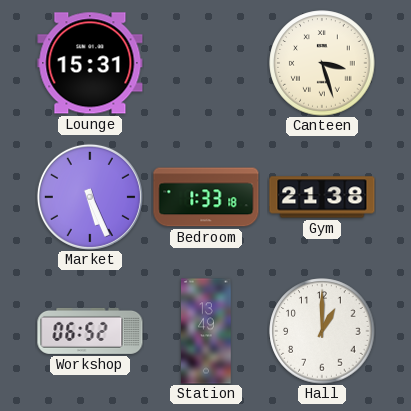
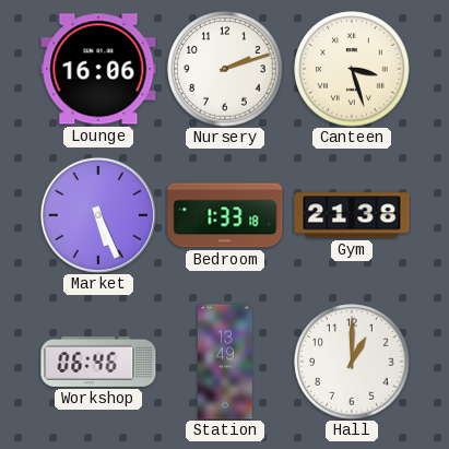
Lounge: 15:31 -> 16:06 (98, 69)
Nursery: none -> 2:12 (225, 69)
Workshop: 06:52 -> 06:46 (98, 362)
